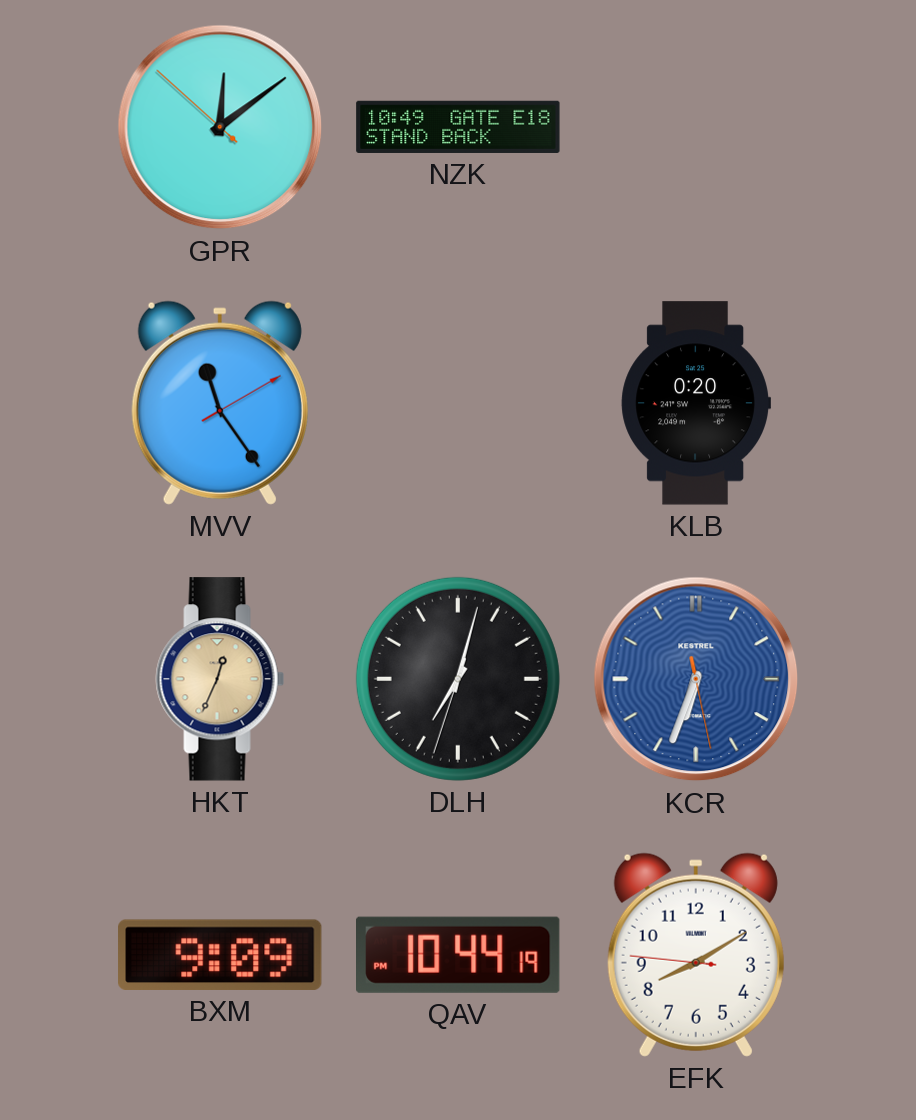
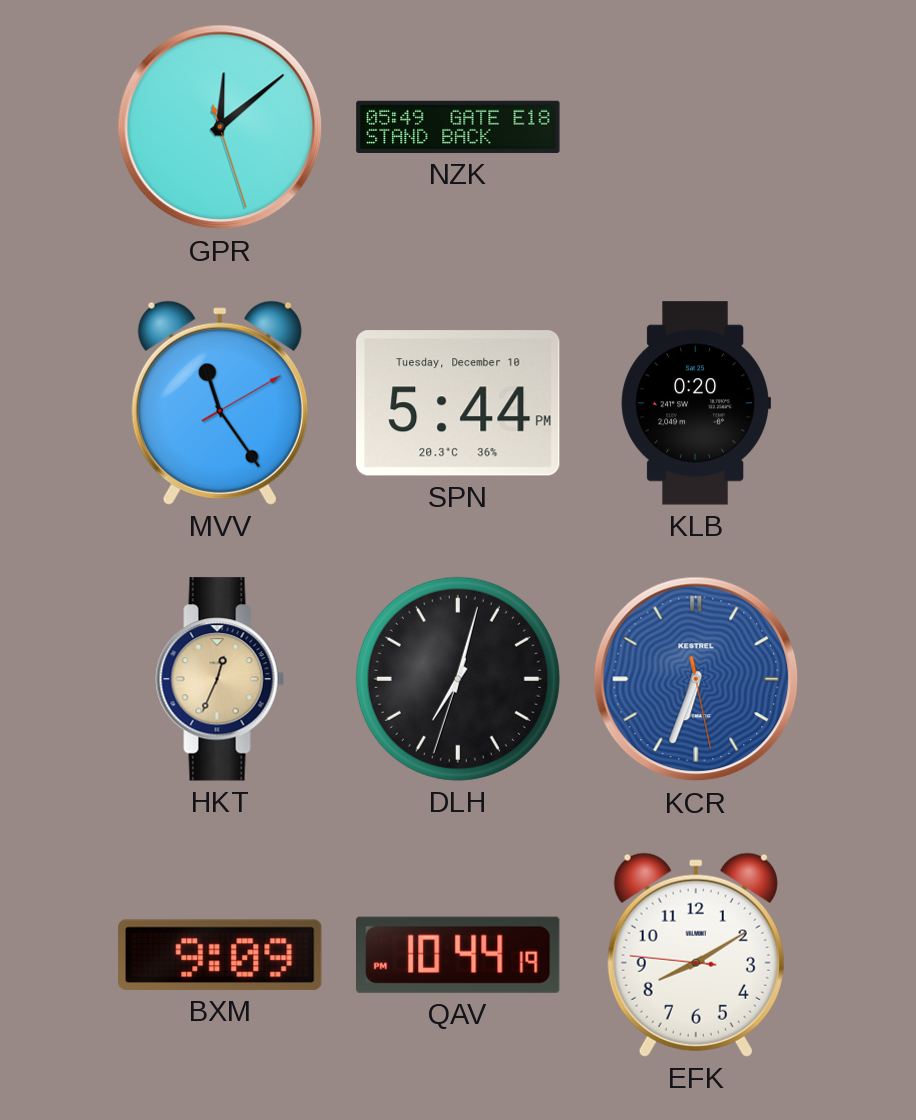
GPR: 12:08:52 -> 12:08:27 (220, 127)
NZK: 10:49 -> 05:49 (458, 127)
SPN: none -> 5:44 (458, 403)
